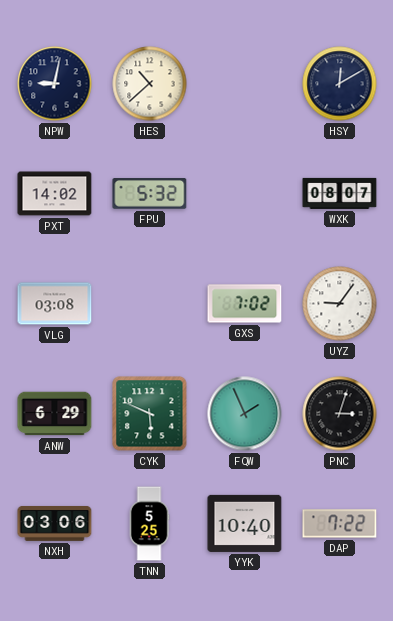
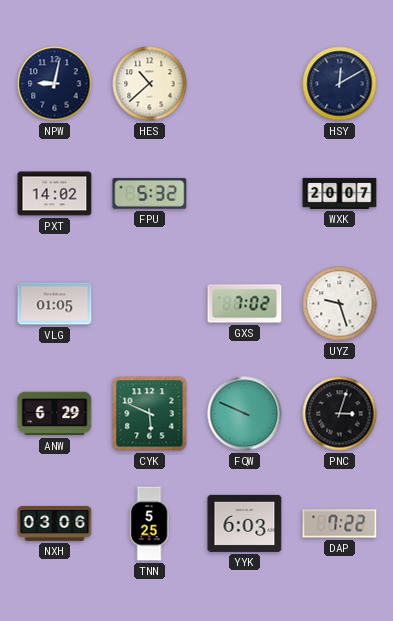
WXK: 08:07 -> 20:07 (340, 193)
VLG: 03:08 -> 01:05 (55, 304)
UYZ: 9:06 -> 9:27 (340, 304)
FQW: 1:56 -> 9:49 (245, 414)
YYK: 10:40 -> 6:03 (245, 523)
